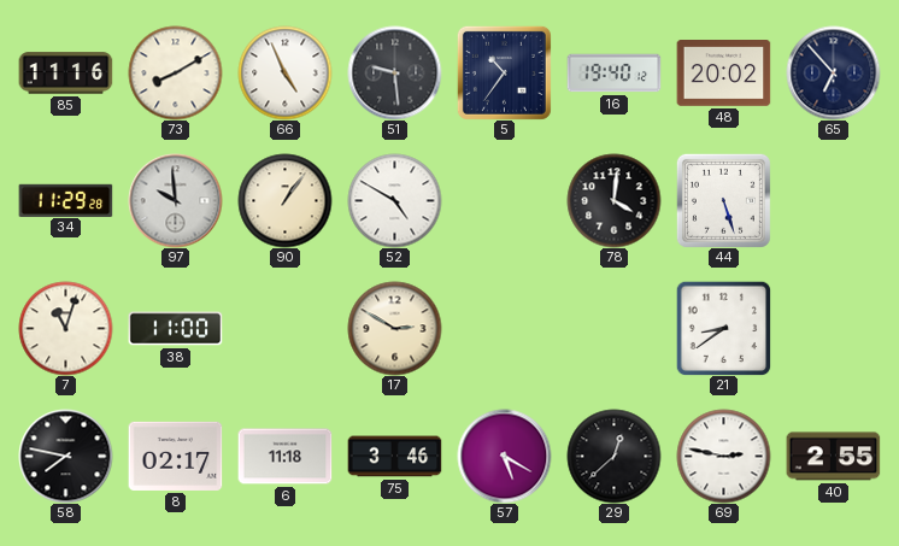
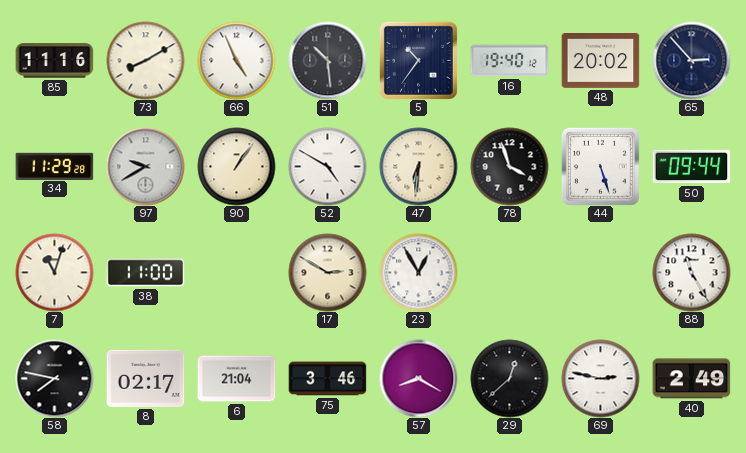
51: 9:29 -> 10:29 (327, 60)
65: 6:53 -> 2:53 (691, 60)
97: 9:59 -> 9:40 (145, 166)
47: none -> 6:31 (418, 166)
78: 4:01 -> 3:57 (509, 166)
50: none -> 09:44 (691, 167)
23: none -> 12:55 (418, 272)
21: 8:39 -> none (723, 328)
88: none -> 11:25 (691, 272)
6: 11:18 -> 21:04 (236, 379)
57: 5:20 -> 8:20 (418, 378)
40: 2:55 -> 2:49 (691, 379)
